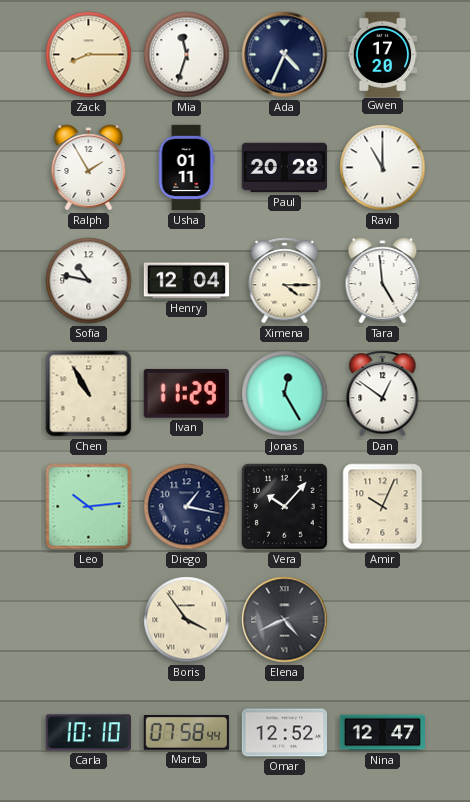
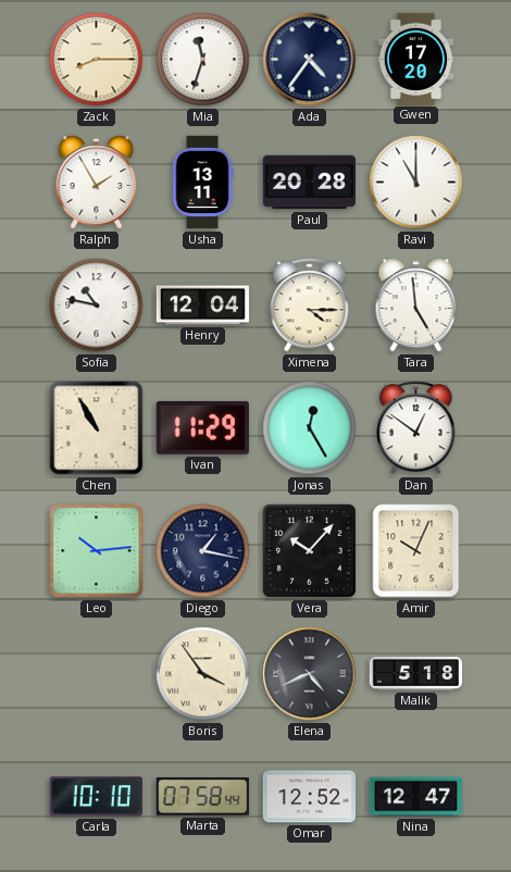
Ada: 4:34 -> 4:36 (310, 60)
Usha: 01:11 -> 13:11 (202, 183)
Malik: none -> 5:18 (415, 674)
